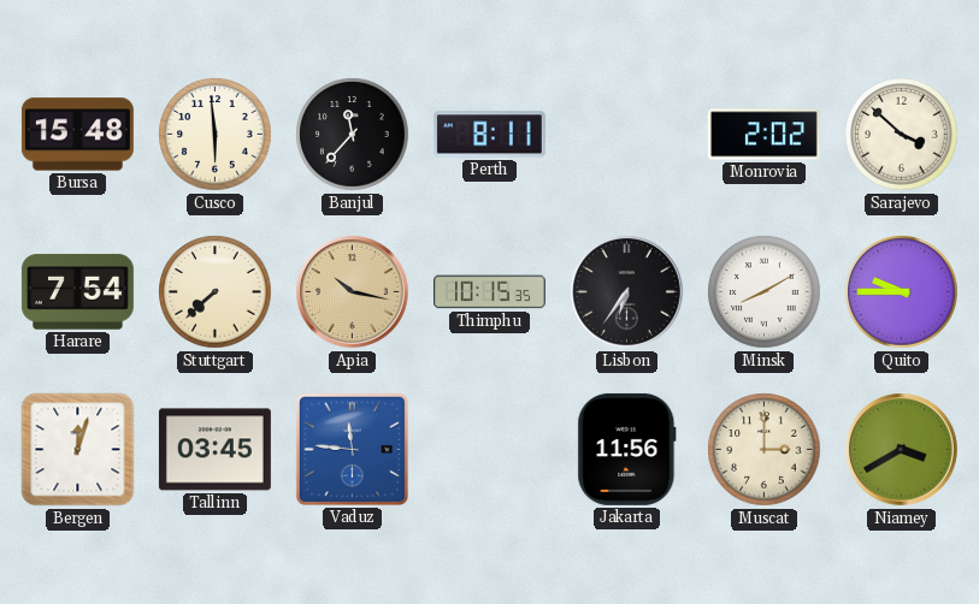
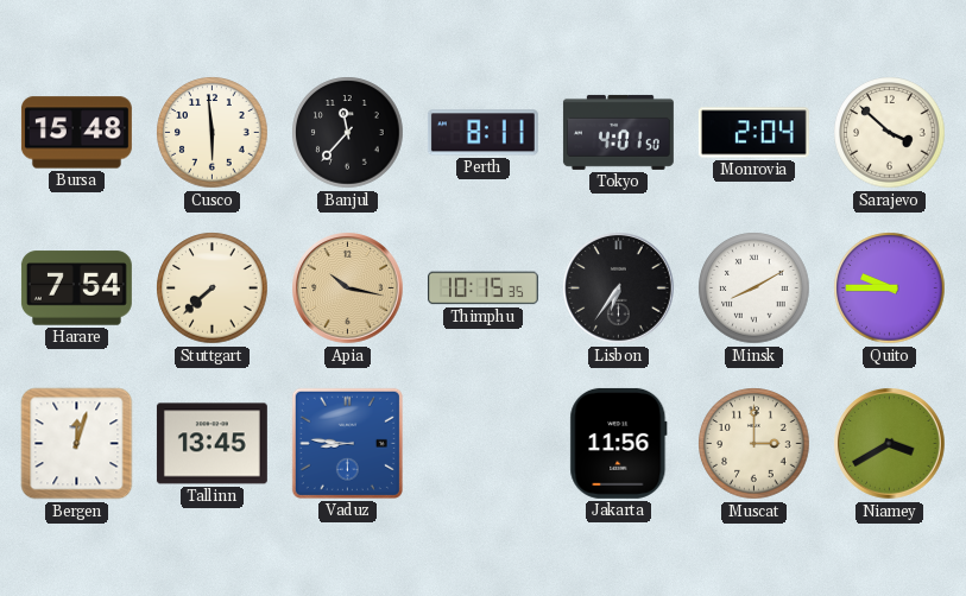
Tokyo: none -> 4:01 (618, 132)
Monrovia: 2:02 -> 2:04 (753, 133)
Tallinn: 03:45 -> 13:45 (211, 444)
Vaduz: 11:46 -> 8:46 (347, 443)
